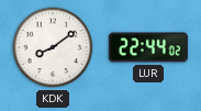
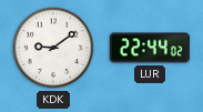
KDK: 8:09 -> 9:09 (53, 48)
